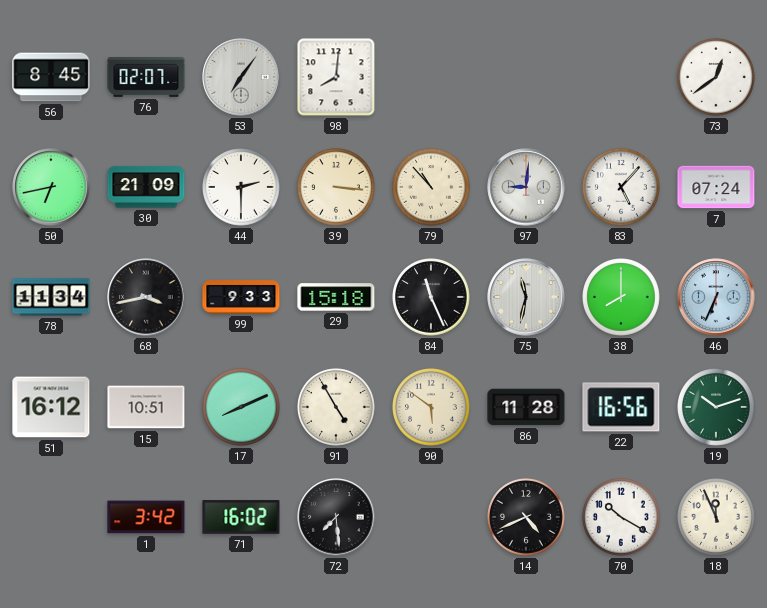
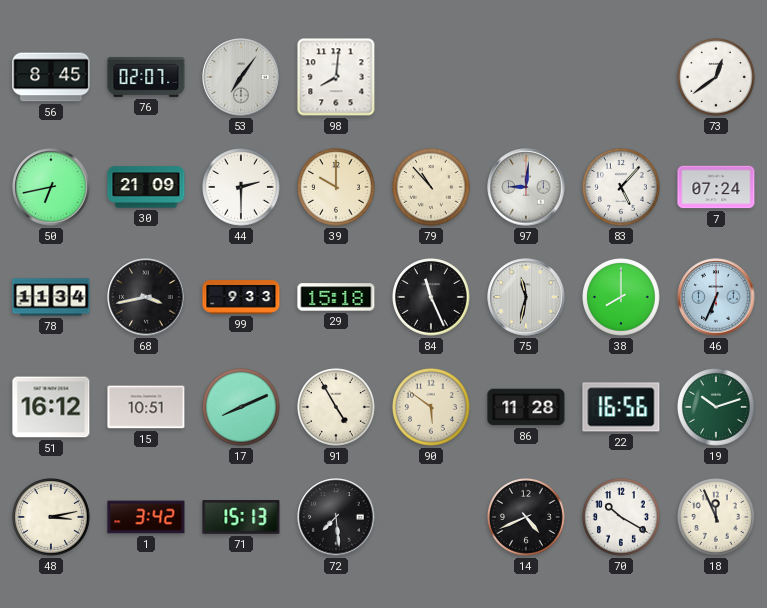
39: 3:16 -> 10:00 (337, 188)
48: none -> 3:13 (52, 518)
71: 16:02 -> 15:13 (241, 517)
